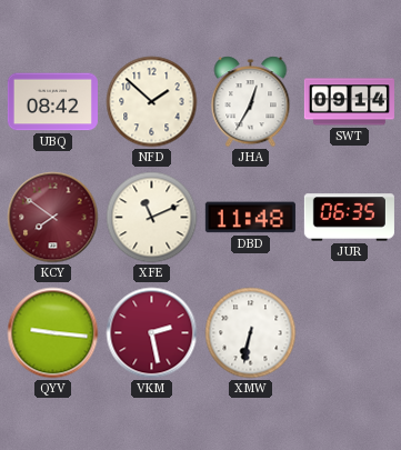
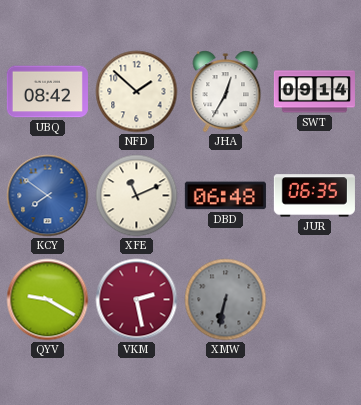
KCY dial: burgundy -> blue (48, 196)
DBD: 11:48 -> 06:48 (225, 196)
QYV: 9:16 -> 9:20 (48, 300)
XMW dial: white -> grey (226, 300)
